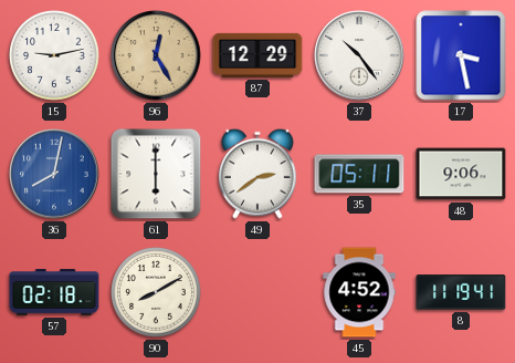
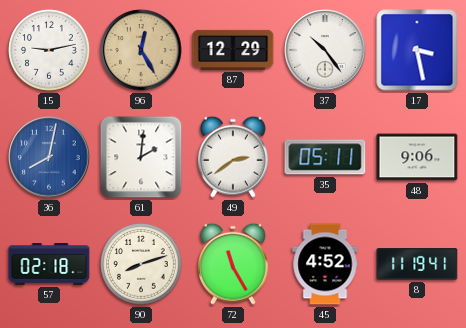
61: 6:00 -> 2:01 (141, 157)
90: 8:10 -> 8:12 (142, 265)
72: none -> 11:25 (233, 264)
